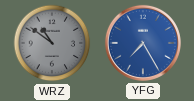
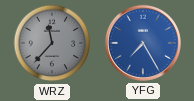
WRZ: 10:51 -> 11:37 (52, 43)
